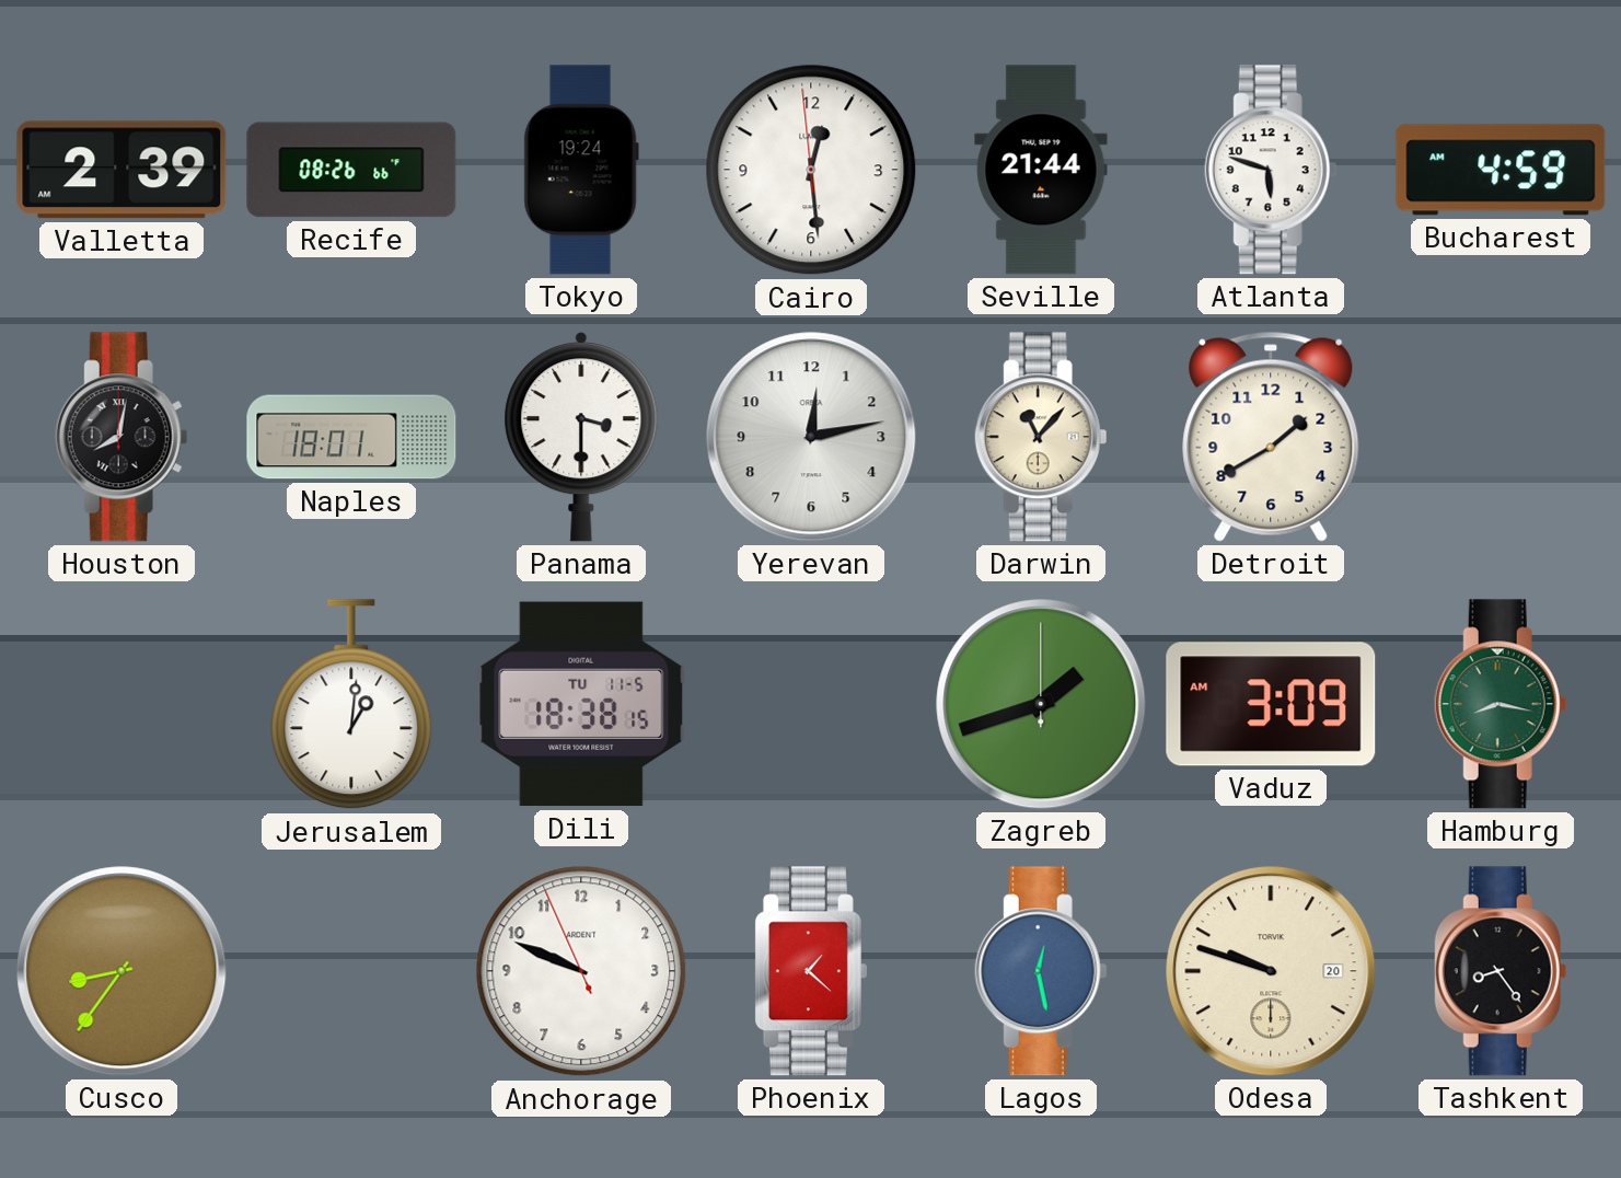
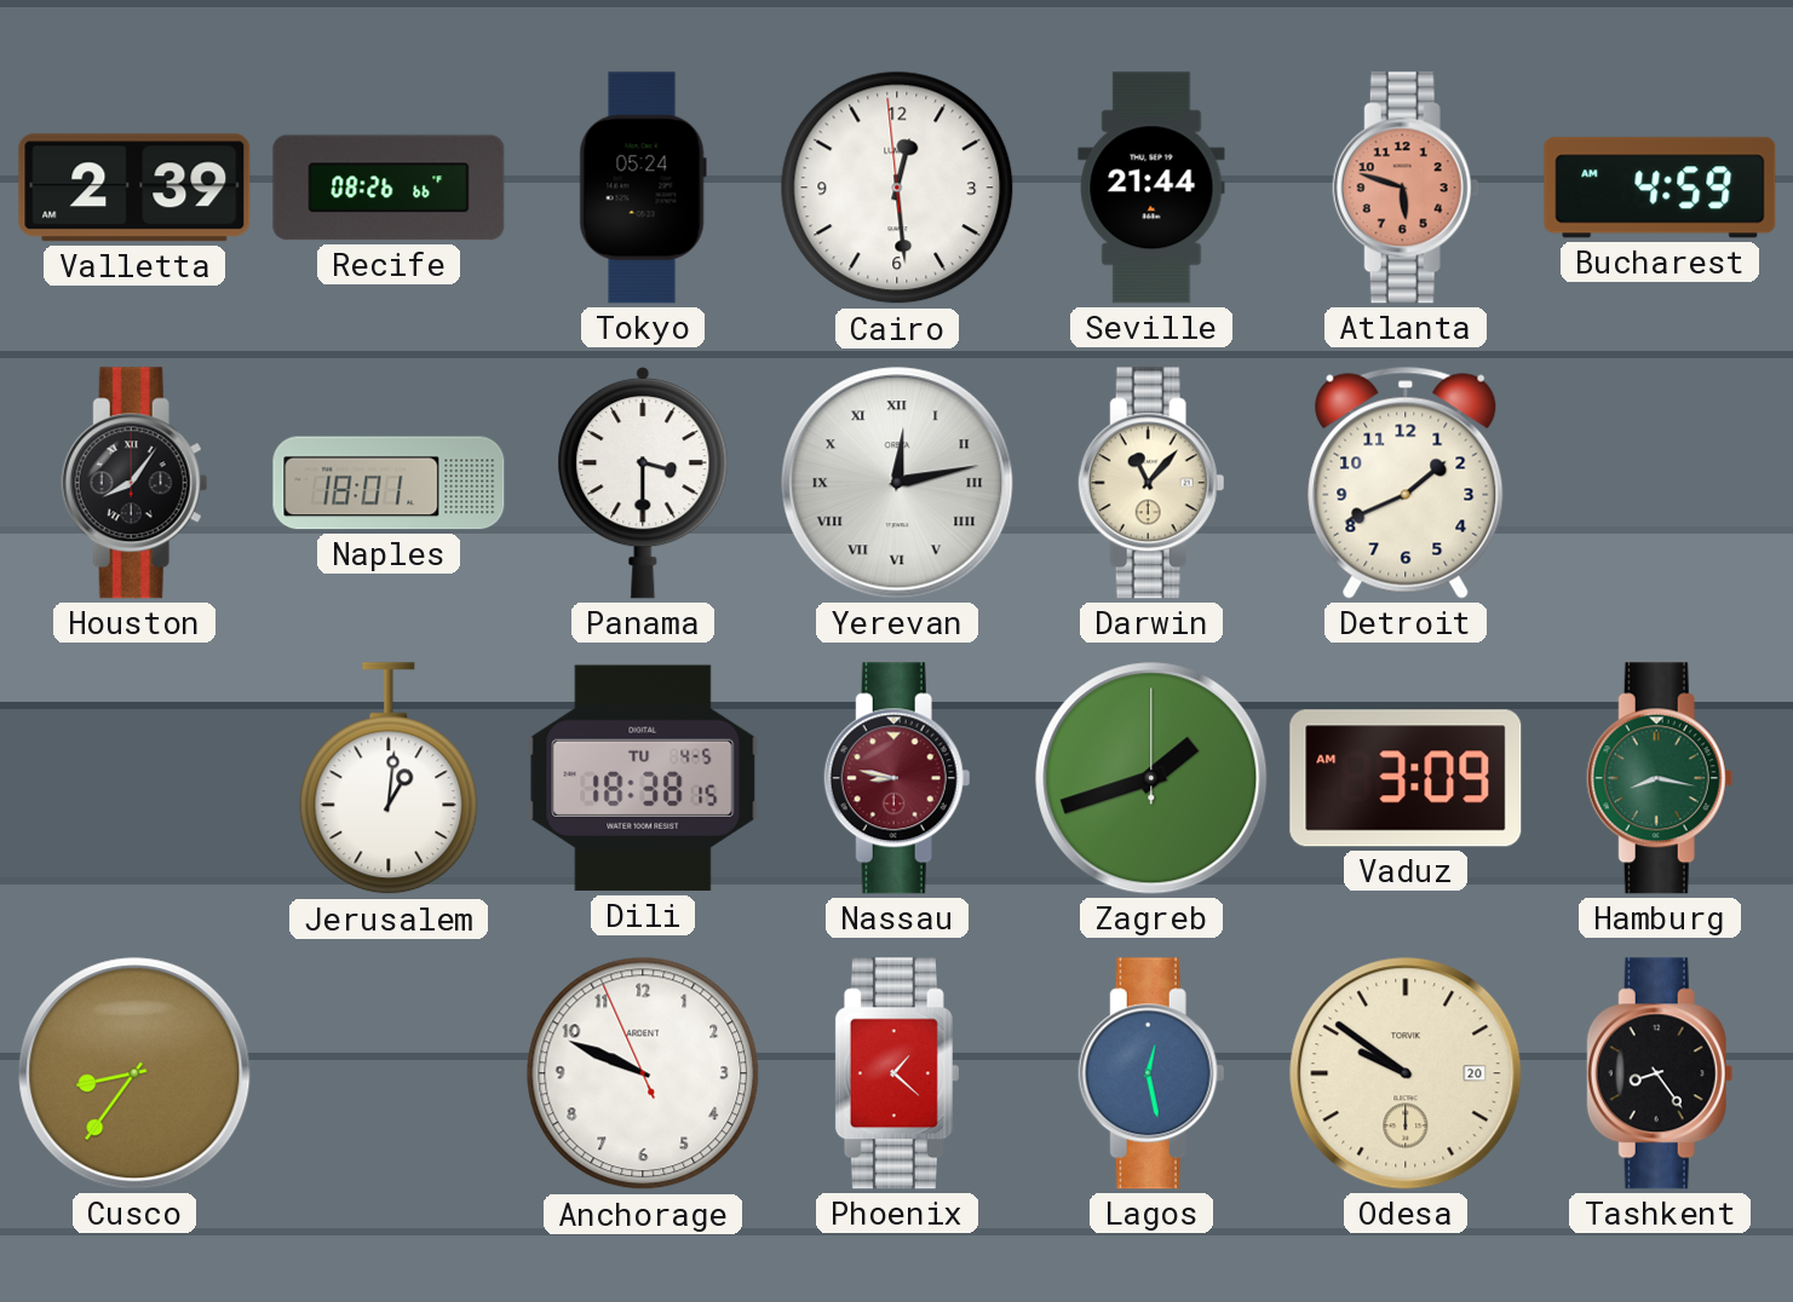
Tokyo: 19:24 -> 05:24 (643, 188)
Atlanta dial: white -> salmon (1406, 188)
Houston: 8:02 -> 8:06 (134, 483)
Yerevan numerals: Arabic -> Roman (897, 483)
Detroit: 1:40 -> 1:41 (1406, 483)
Dili date: TU 11-5 -> TU 4-5 (643, 778)
Nassau: none -> 8:47 (897, 778)
Odesa: 9:48 -> 9:51 (1406, 1073)
